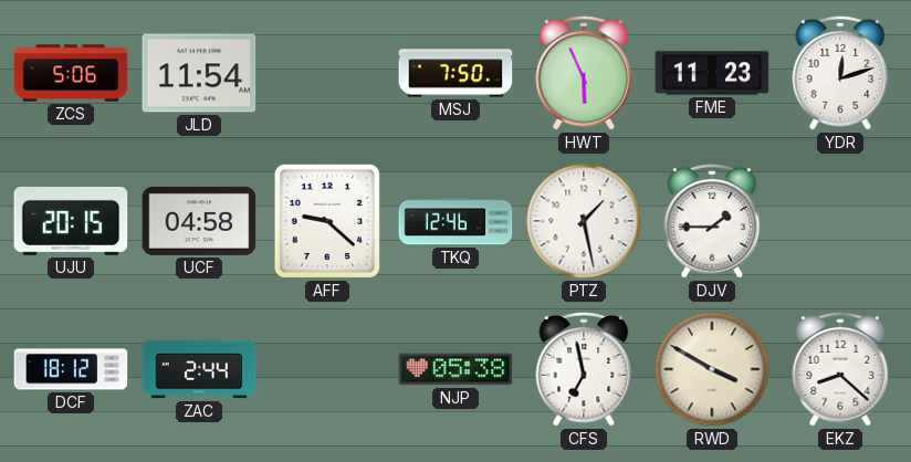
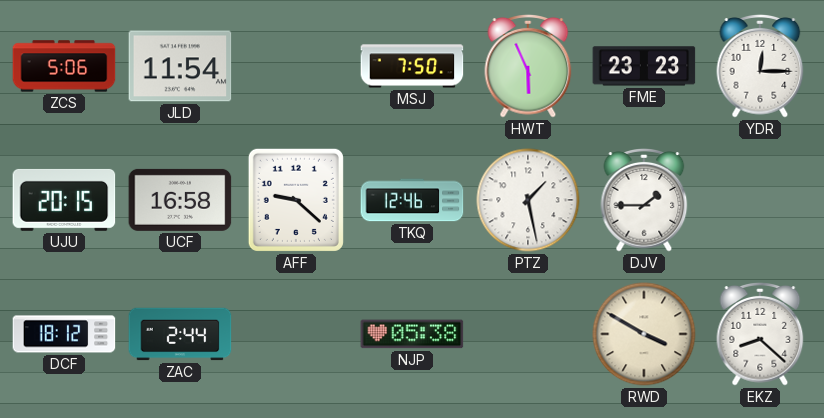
FME: 11:23 -> 23:23 (644, 66)
YDR: 12:12 -> 12:15 (760, 67)
UCF: 04:58 -> 16:58 (180, 200)
CFS: 6:58 -> none (584, 370)
